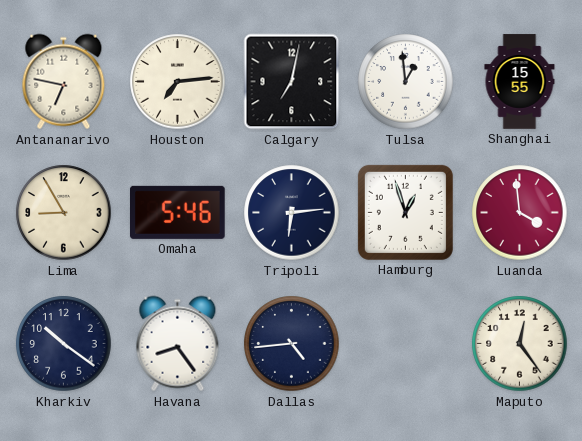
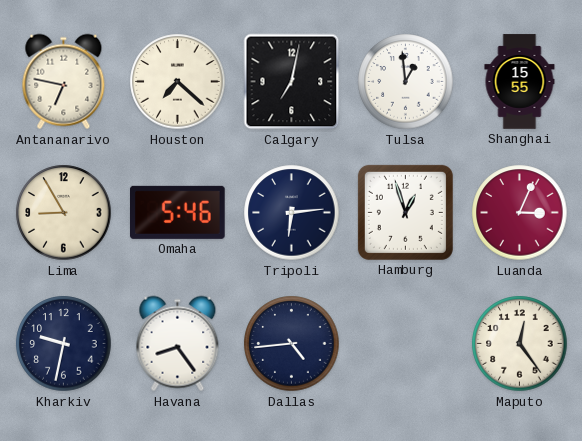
Houston: 7:14 -> 7:22 (178, 82)
Luanda: 3:59 -> 3:04 (520, 213)
Kharkiv: 10:21 -> 9:32 (64, 344)
